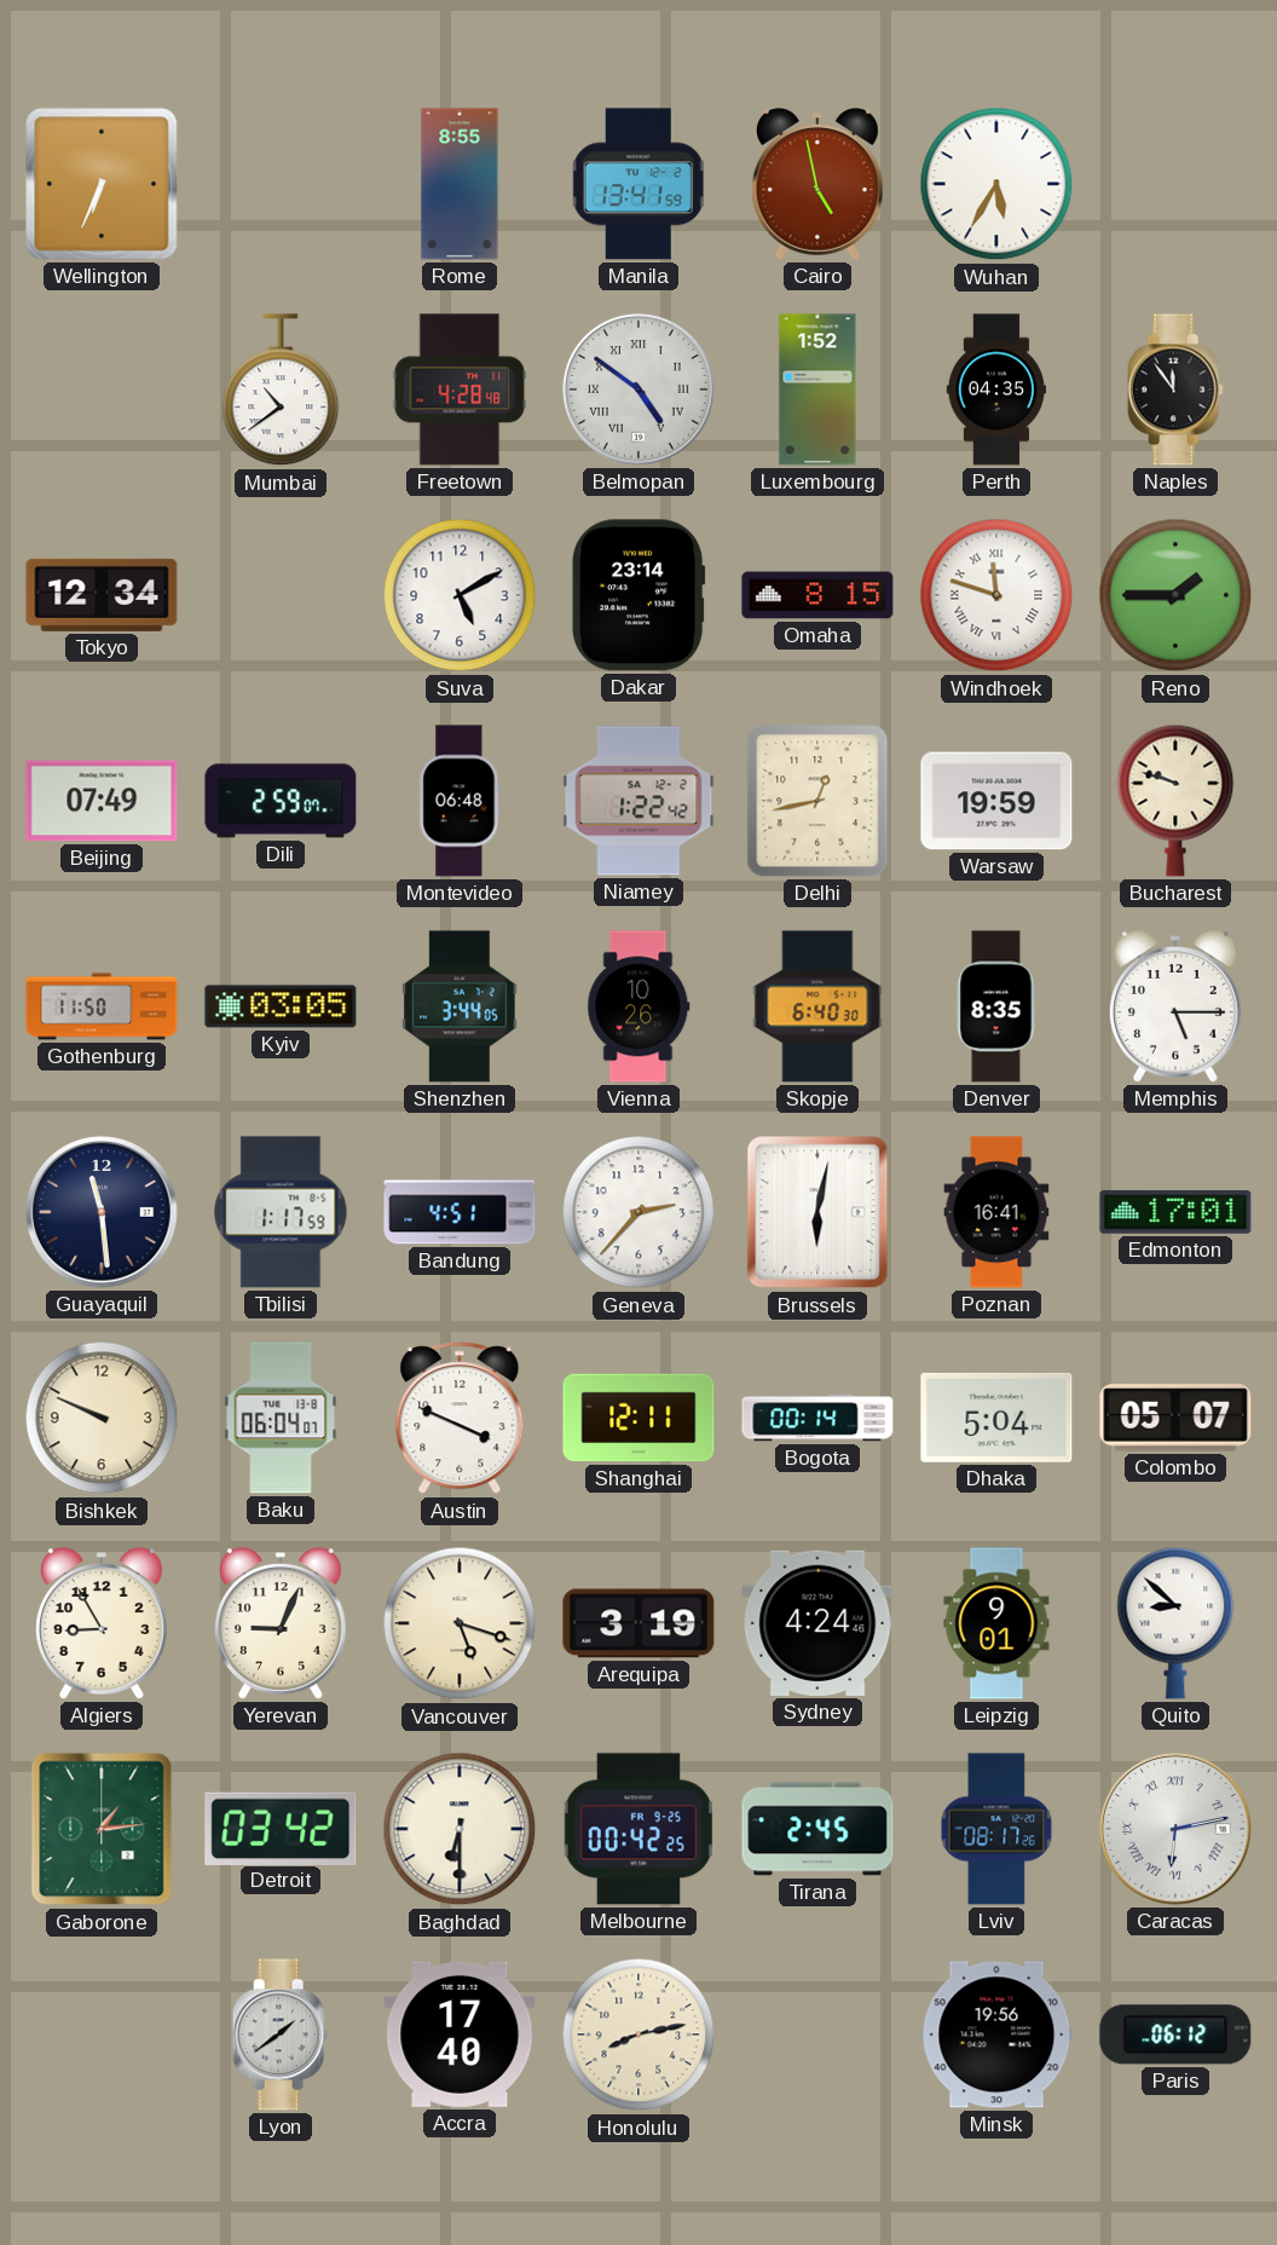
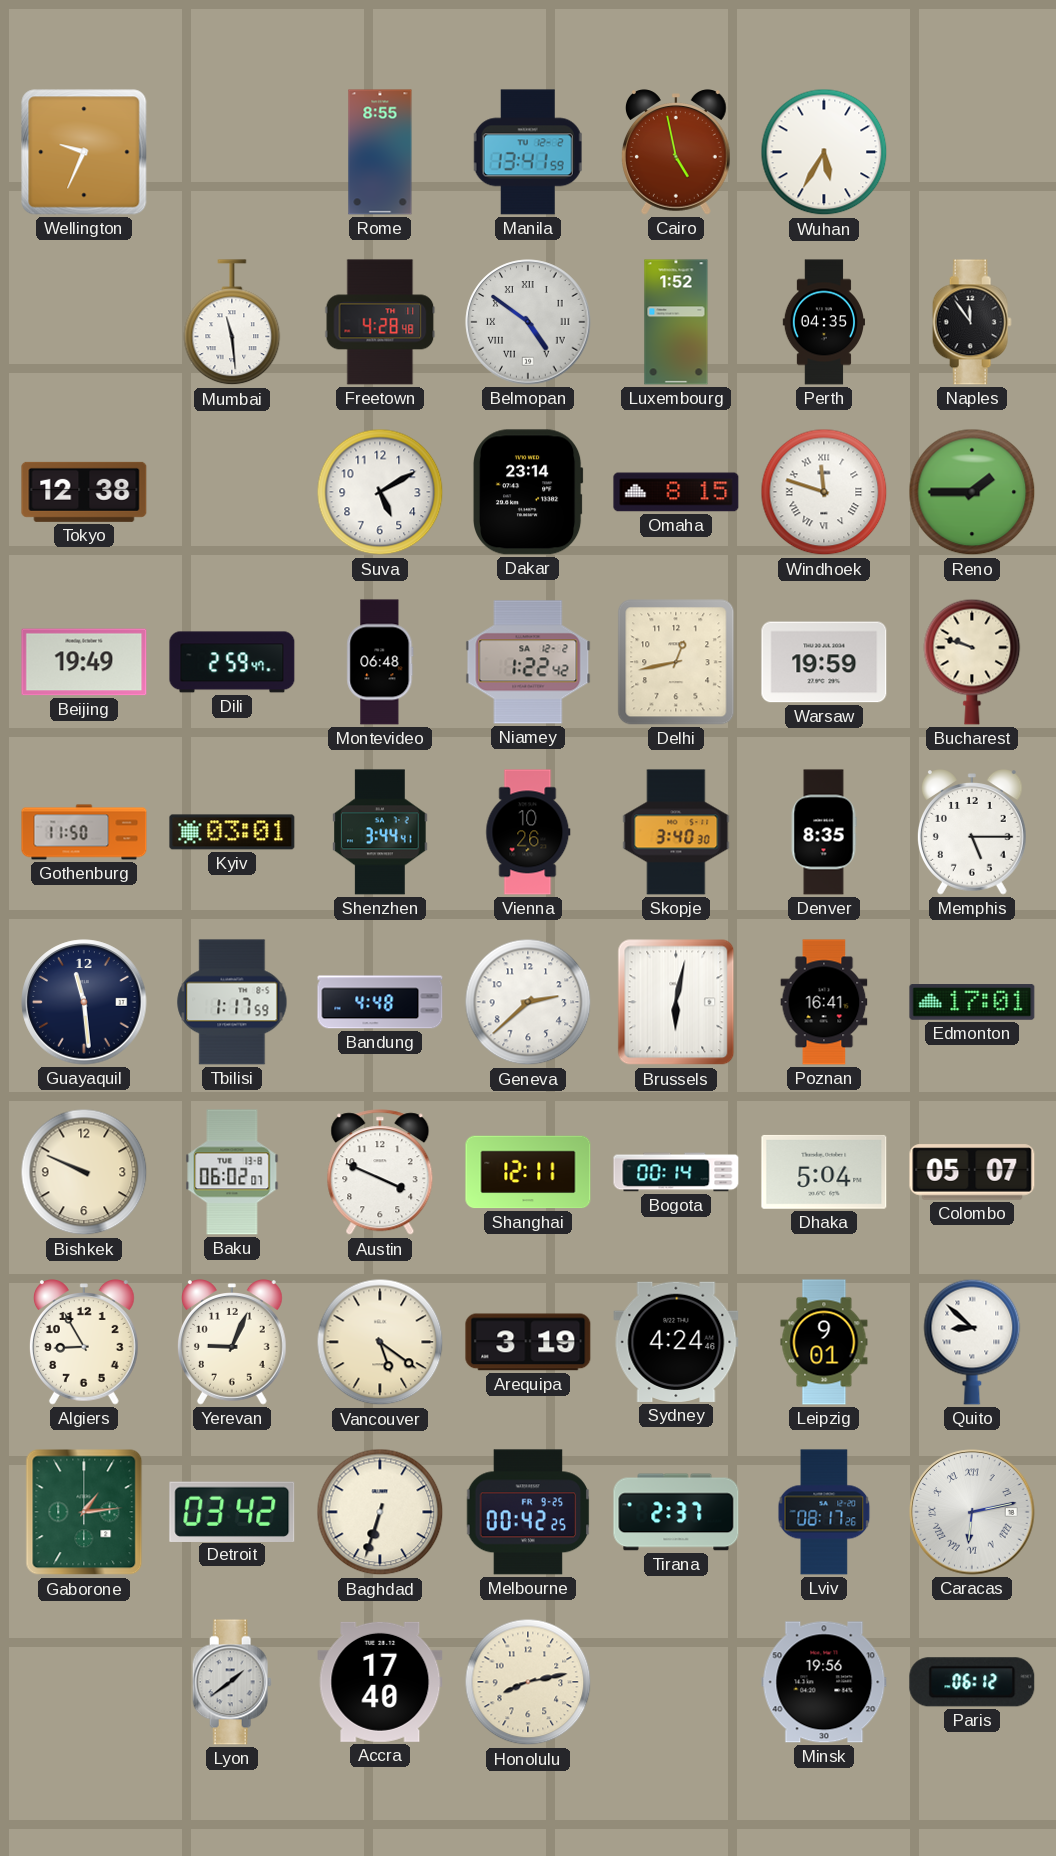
Wellington: 6:34 -> 9:34 (84, 152)
Mumbai: 10:39 -> 11:29 (232, 323)
Tokyo: 12:34 -> 12:38 (84, 492)
Beijing: 07:49 -> 19:49 (84, 662)
Dili: 2:59:07 -> 2:59:47 (232, 662)
Kyiv: 03:05 -> 03:01 (232, 832)
Shenzhen: 3:44:05 -> 3:44:41 (380, 832)
Skopje: 6:40 -> 3:40 (676, 832)
Bandung: 4:51 -> 4:48 (380, 1002)
Geneva: 2:37 -> 2:38 (528, 1002)
Baku: 06:04 -> 06:02 (232, 1172)
Vancouver: 5:18 -> 5:21 (380, 1342)
Baghdad: 6:30 -> 6:33 (380, 1512)
Tirana: 2:45 -> 2:37 (676, 1512)
